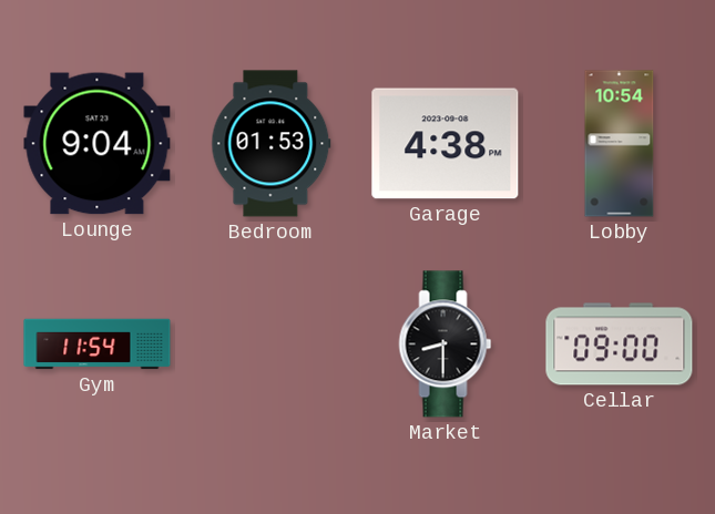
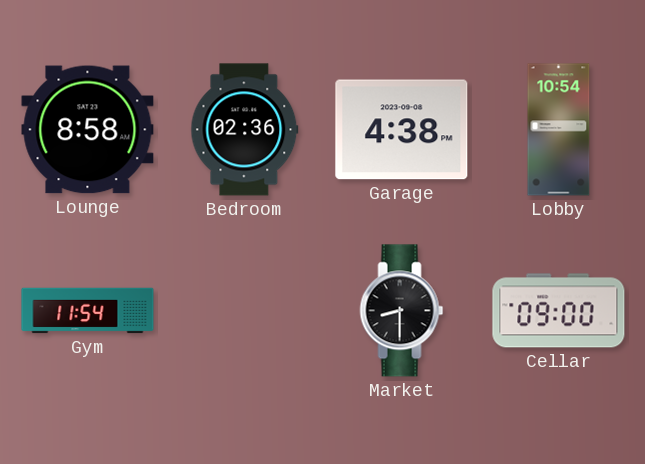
Lounge: 9:04 -> 8:58 (88, 130)
Bedroom: 01:53 -> 02:36 (245, 130)
